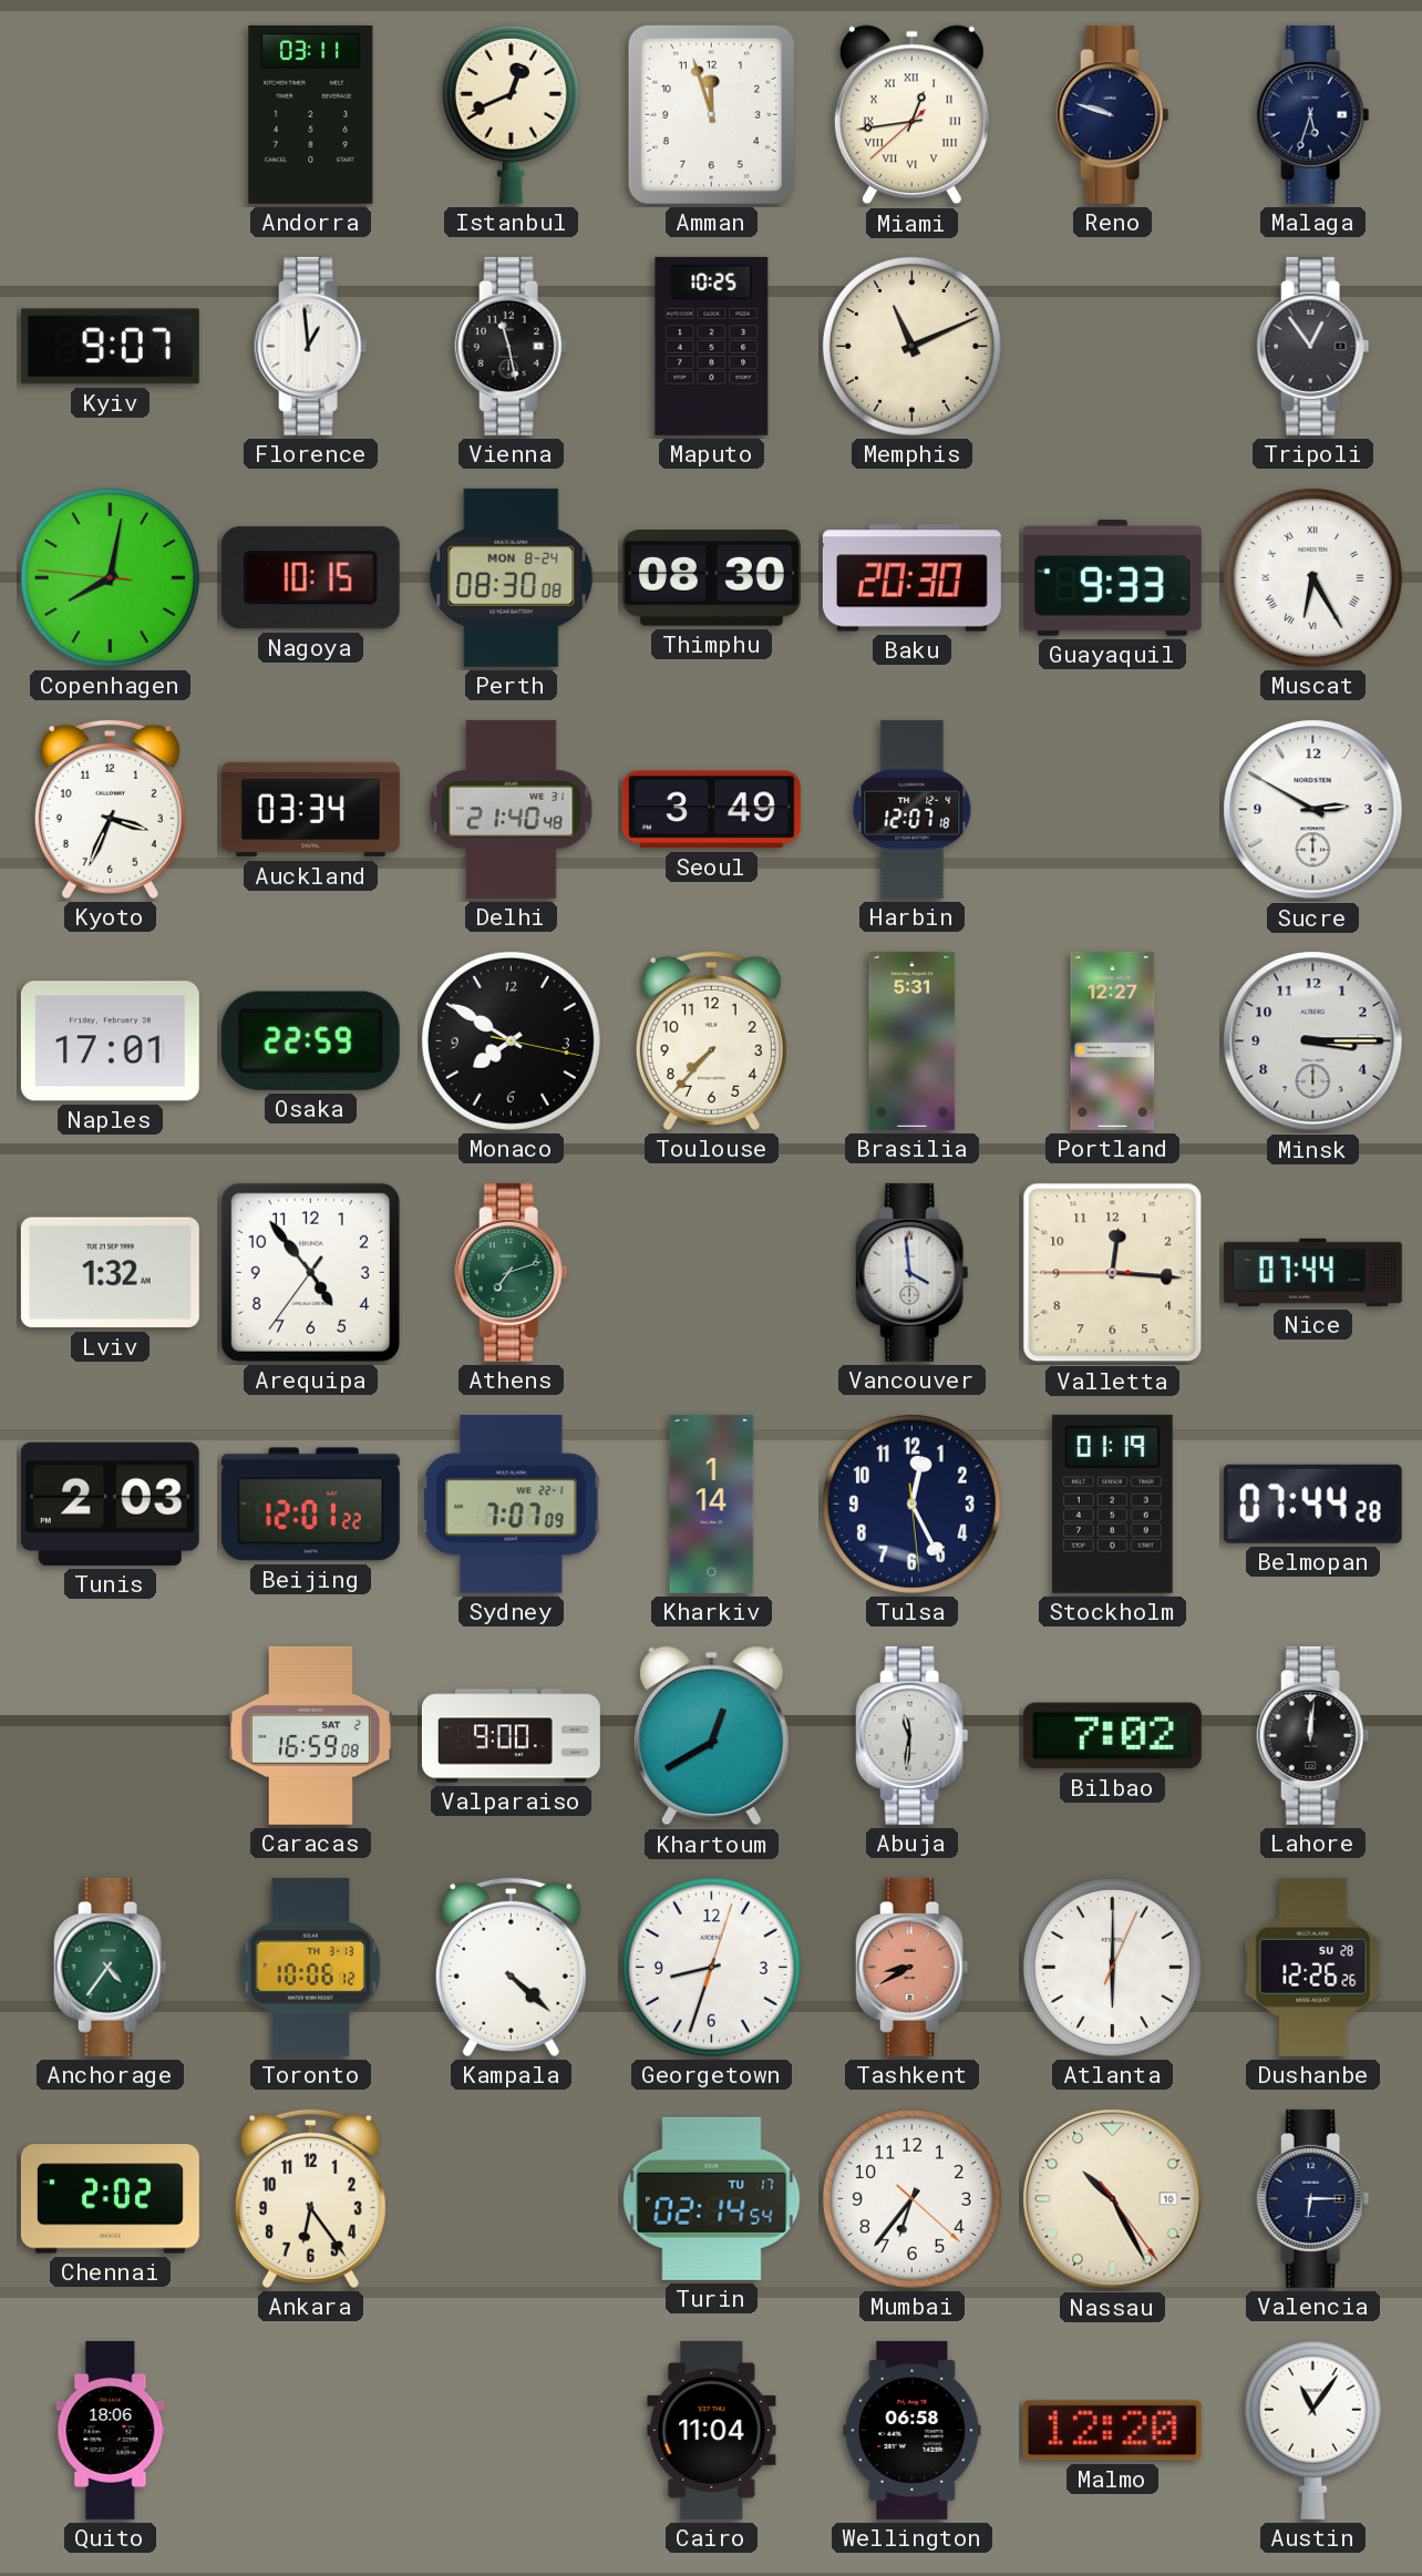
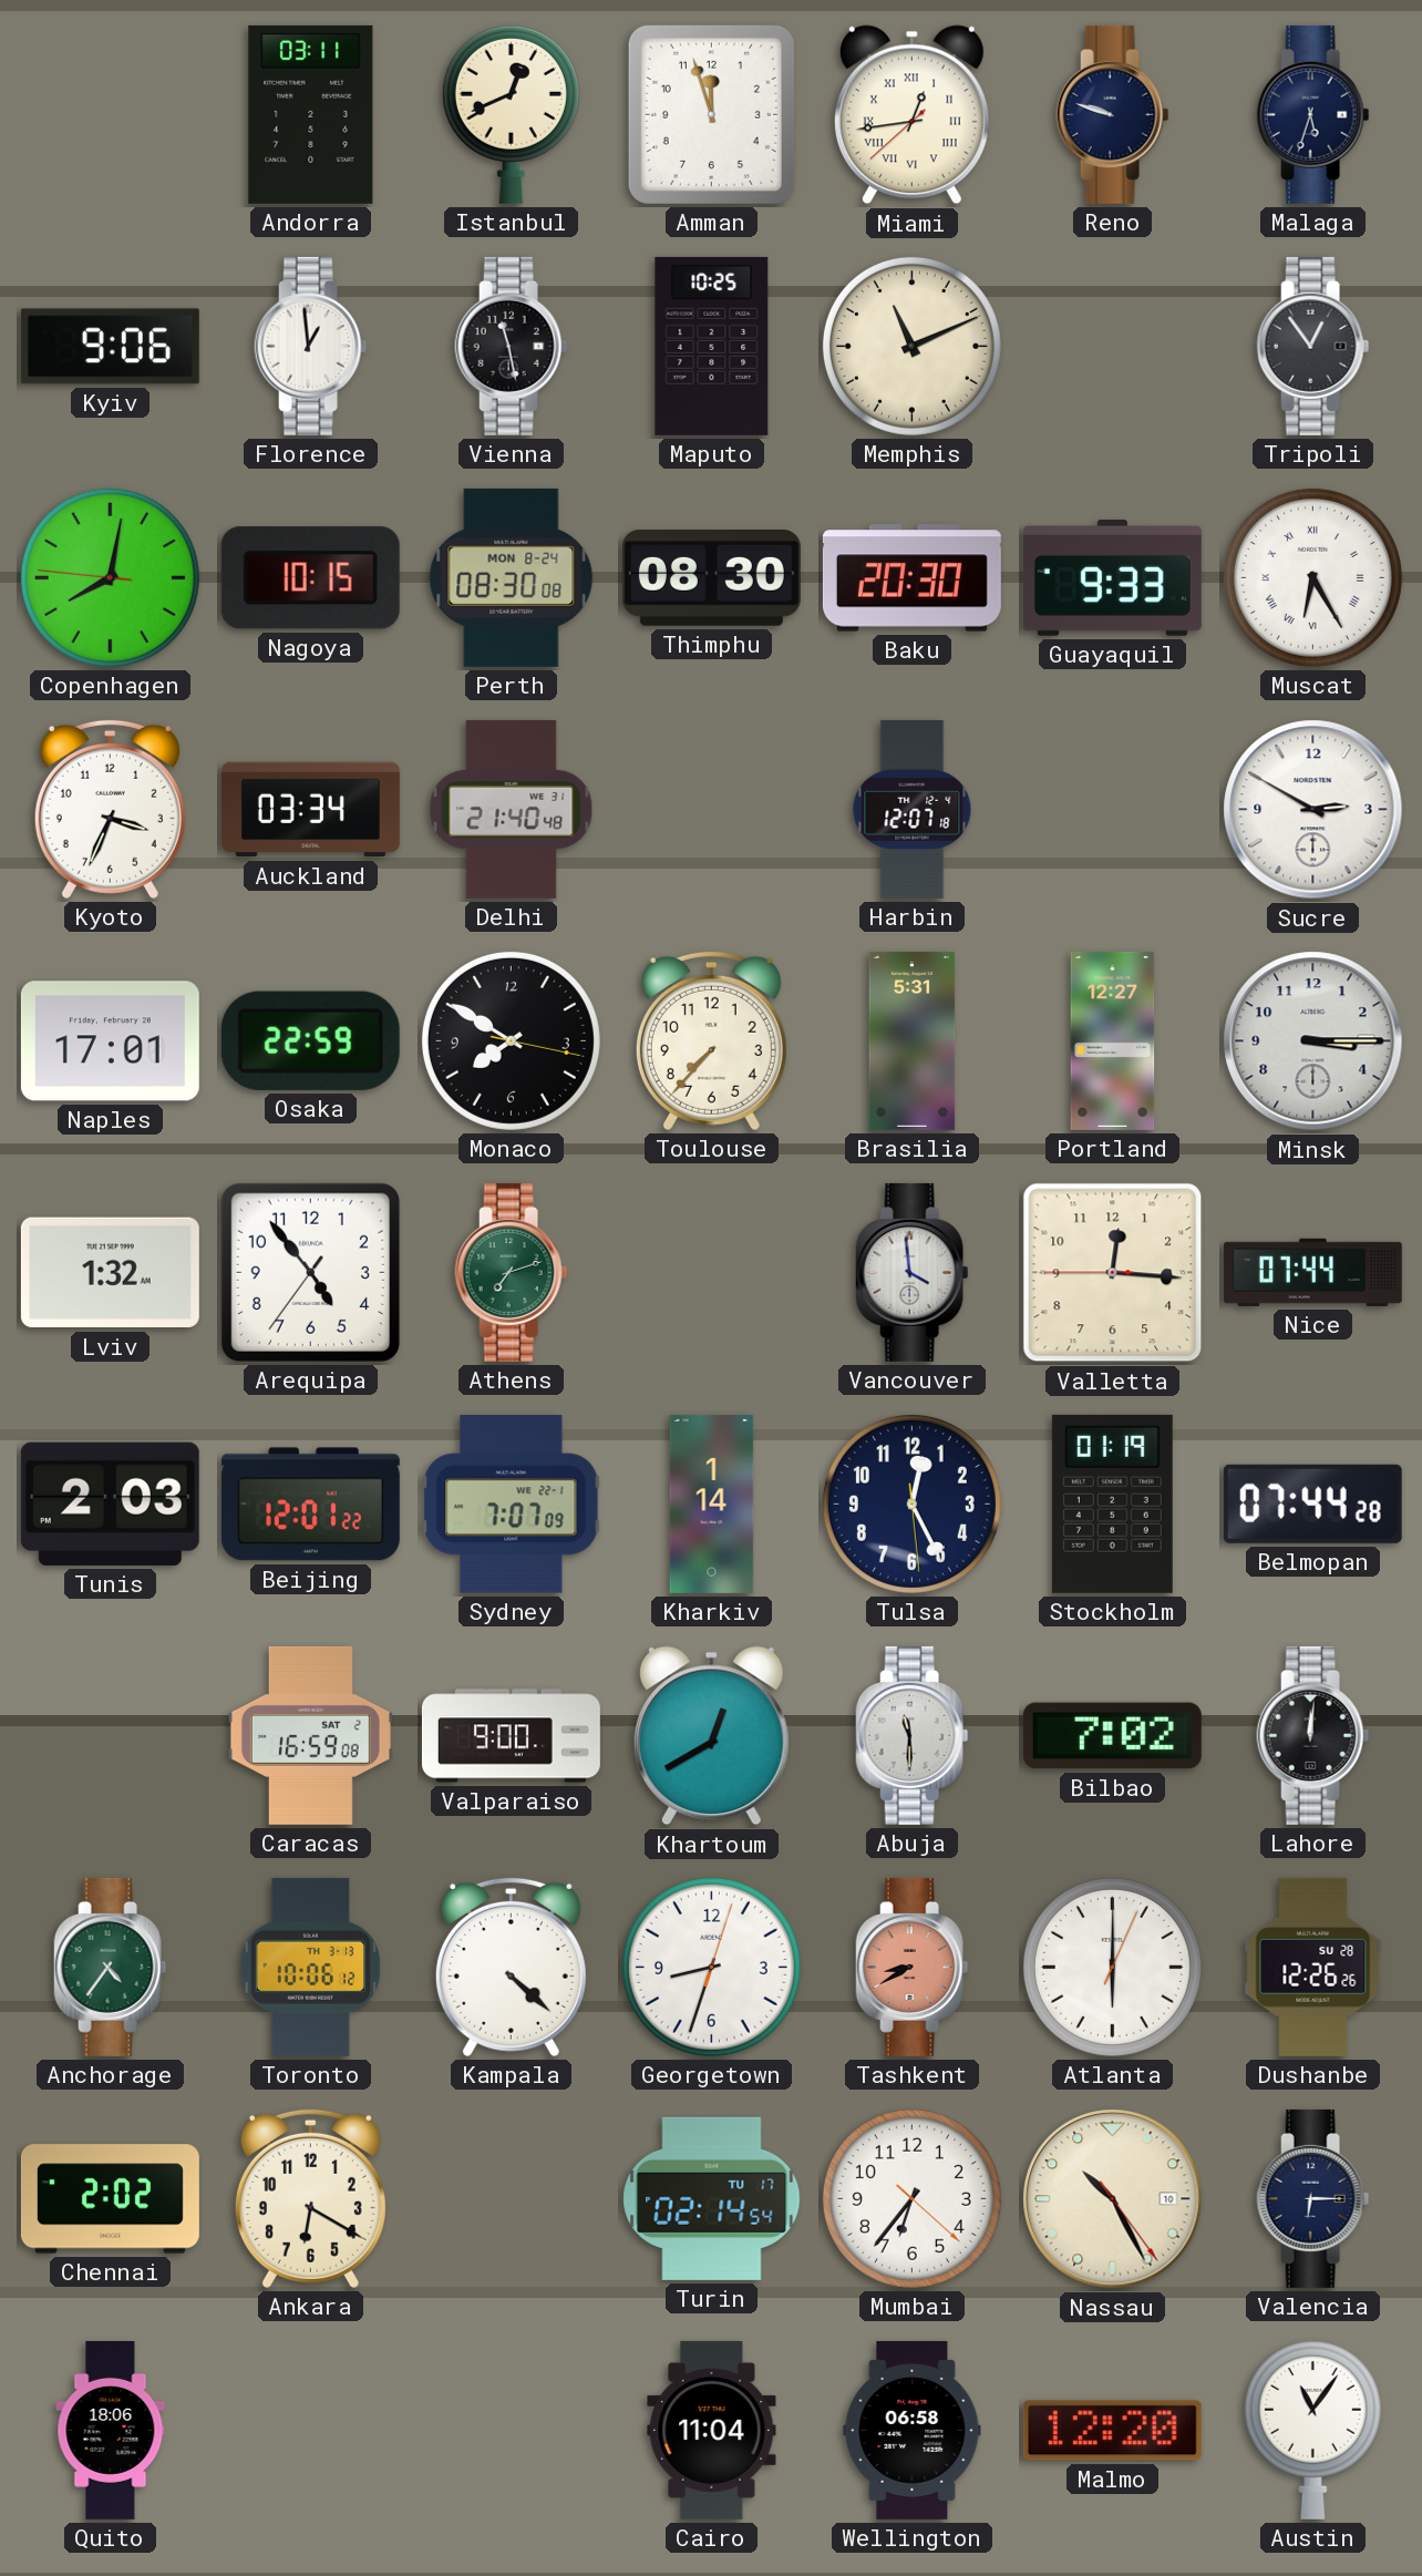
Kyiv: 9:07 -> 9:06 (110, 347)
Seoul: 3:49 -> none (711, 810)
Abuja: 11:31 -> 11:30 (913, 1735)
Ankara: 6:24 -> 6:20 (310, 2198)
